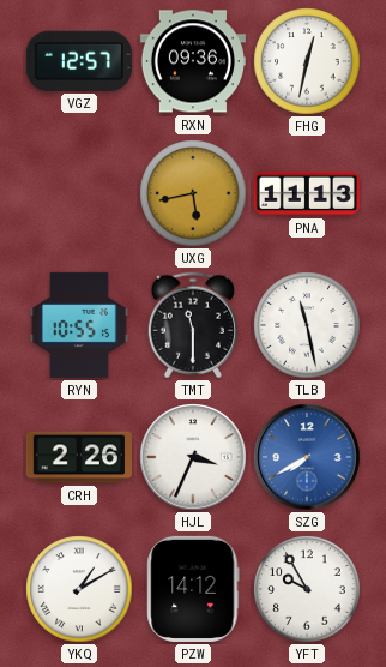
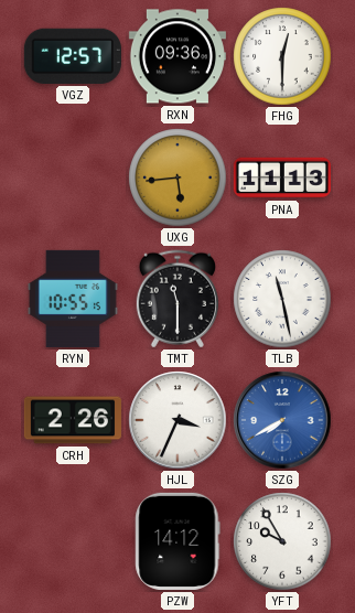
FHG: 12:32 -> 12:30 (282, 56)
UXG: 5:43 -> 5:44 (177, 178)
YKQ: 1:10 -> none (79, 589)
